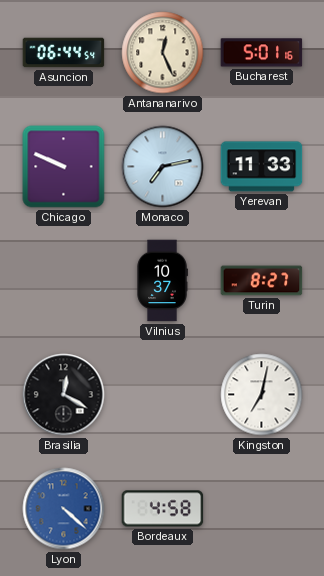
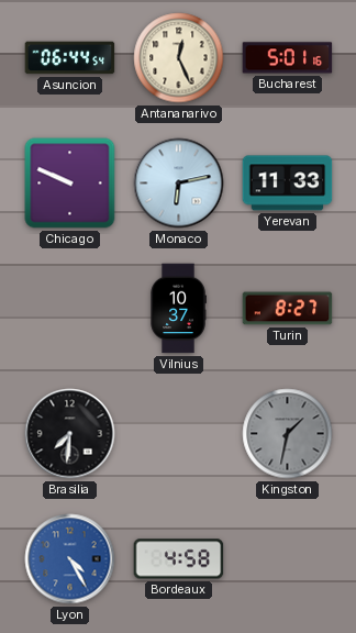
Monaco: 7:13 -> 6:13 (179, 184)
Brasilia: 12:20 -> 7:31 (70, 434)
Kingston: 7:02 -> 1:32 (288, 434)
Kingston dial: white -> grey (288, 434)
Lyon: 4:22 -> 4:25 (70, 559)
